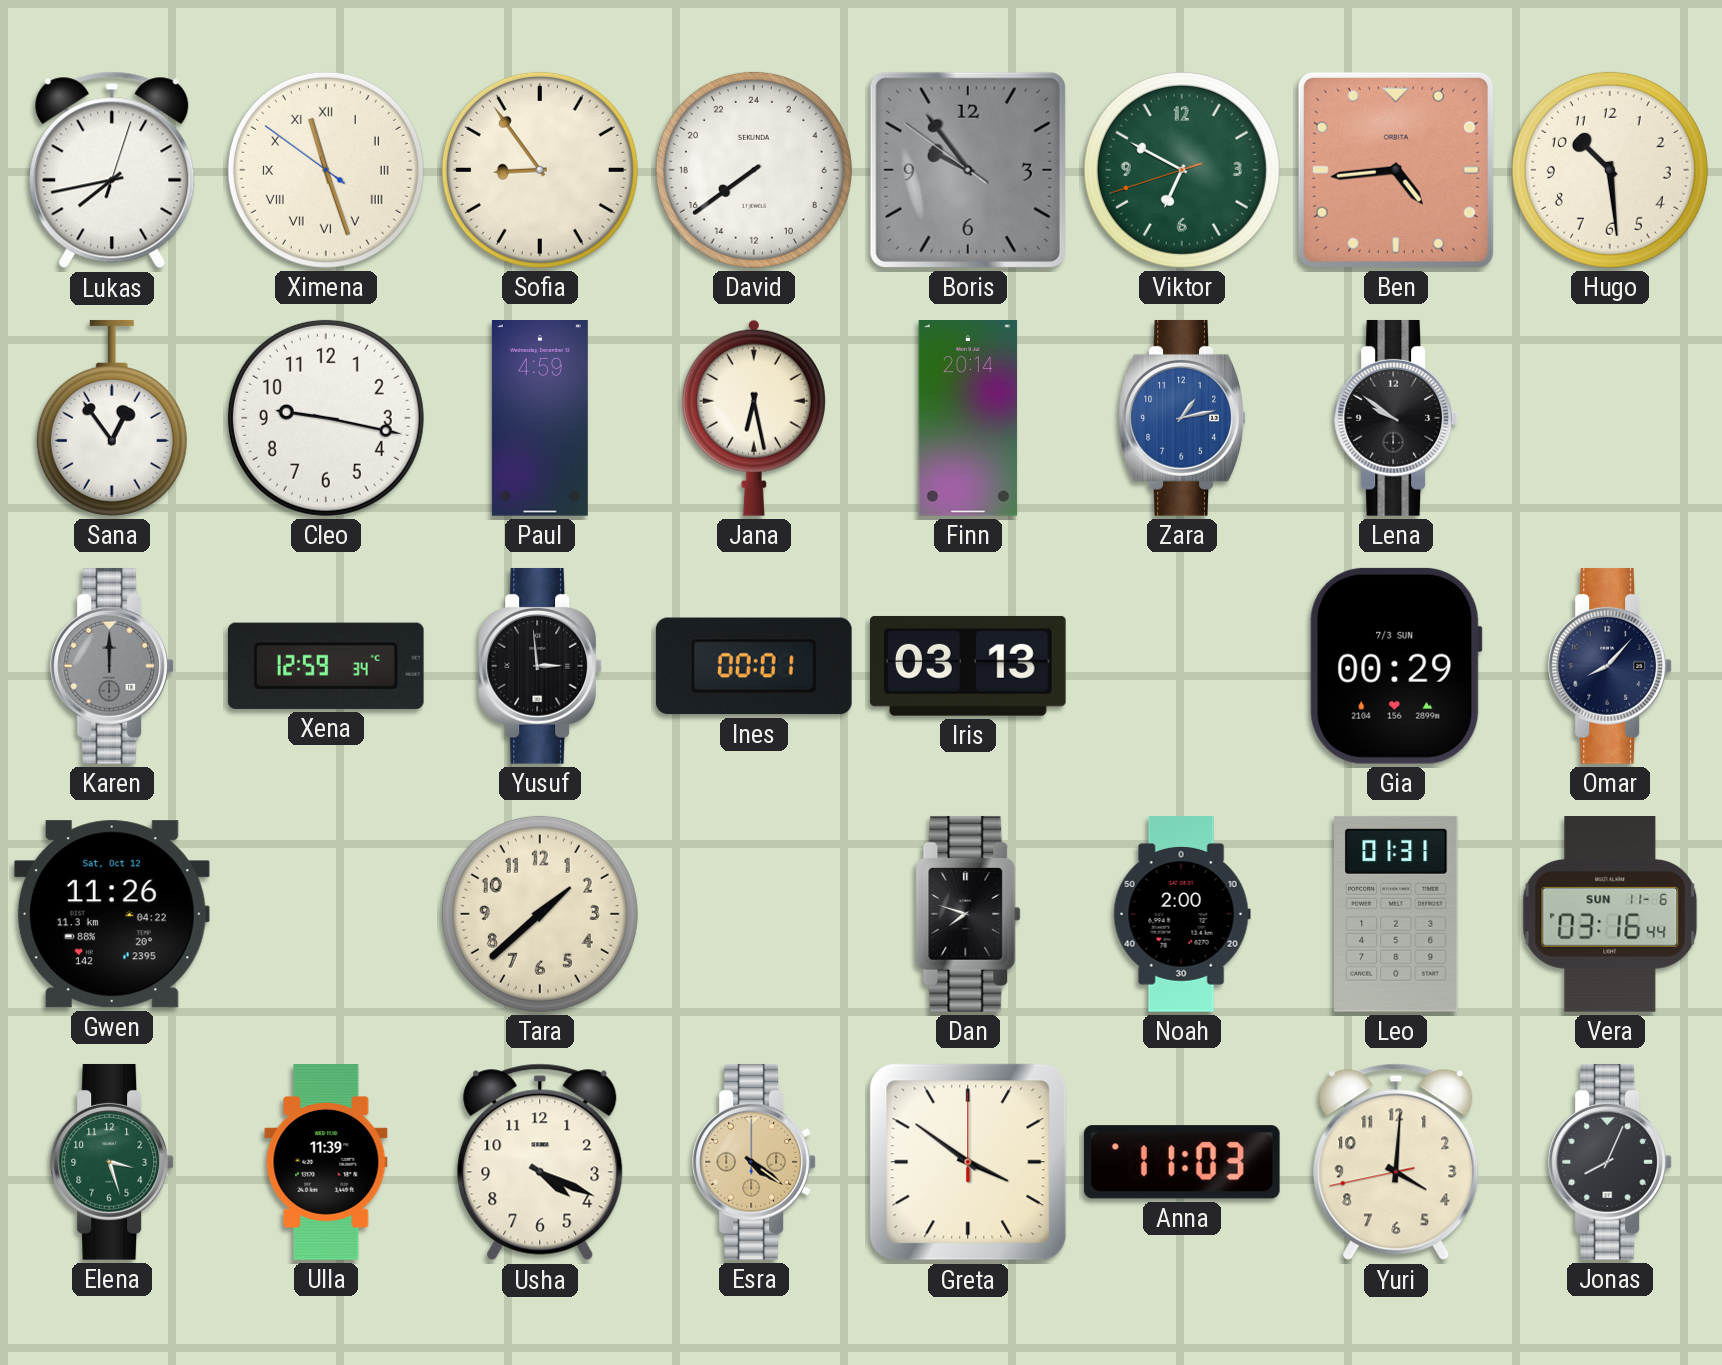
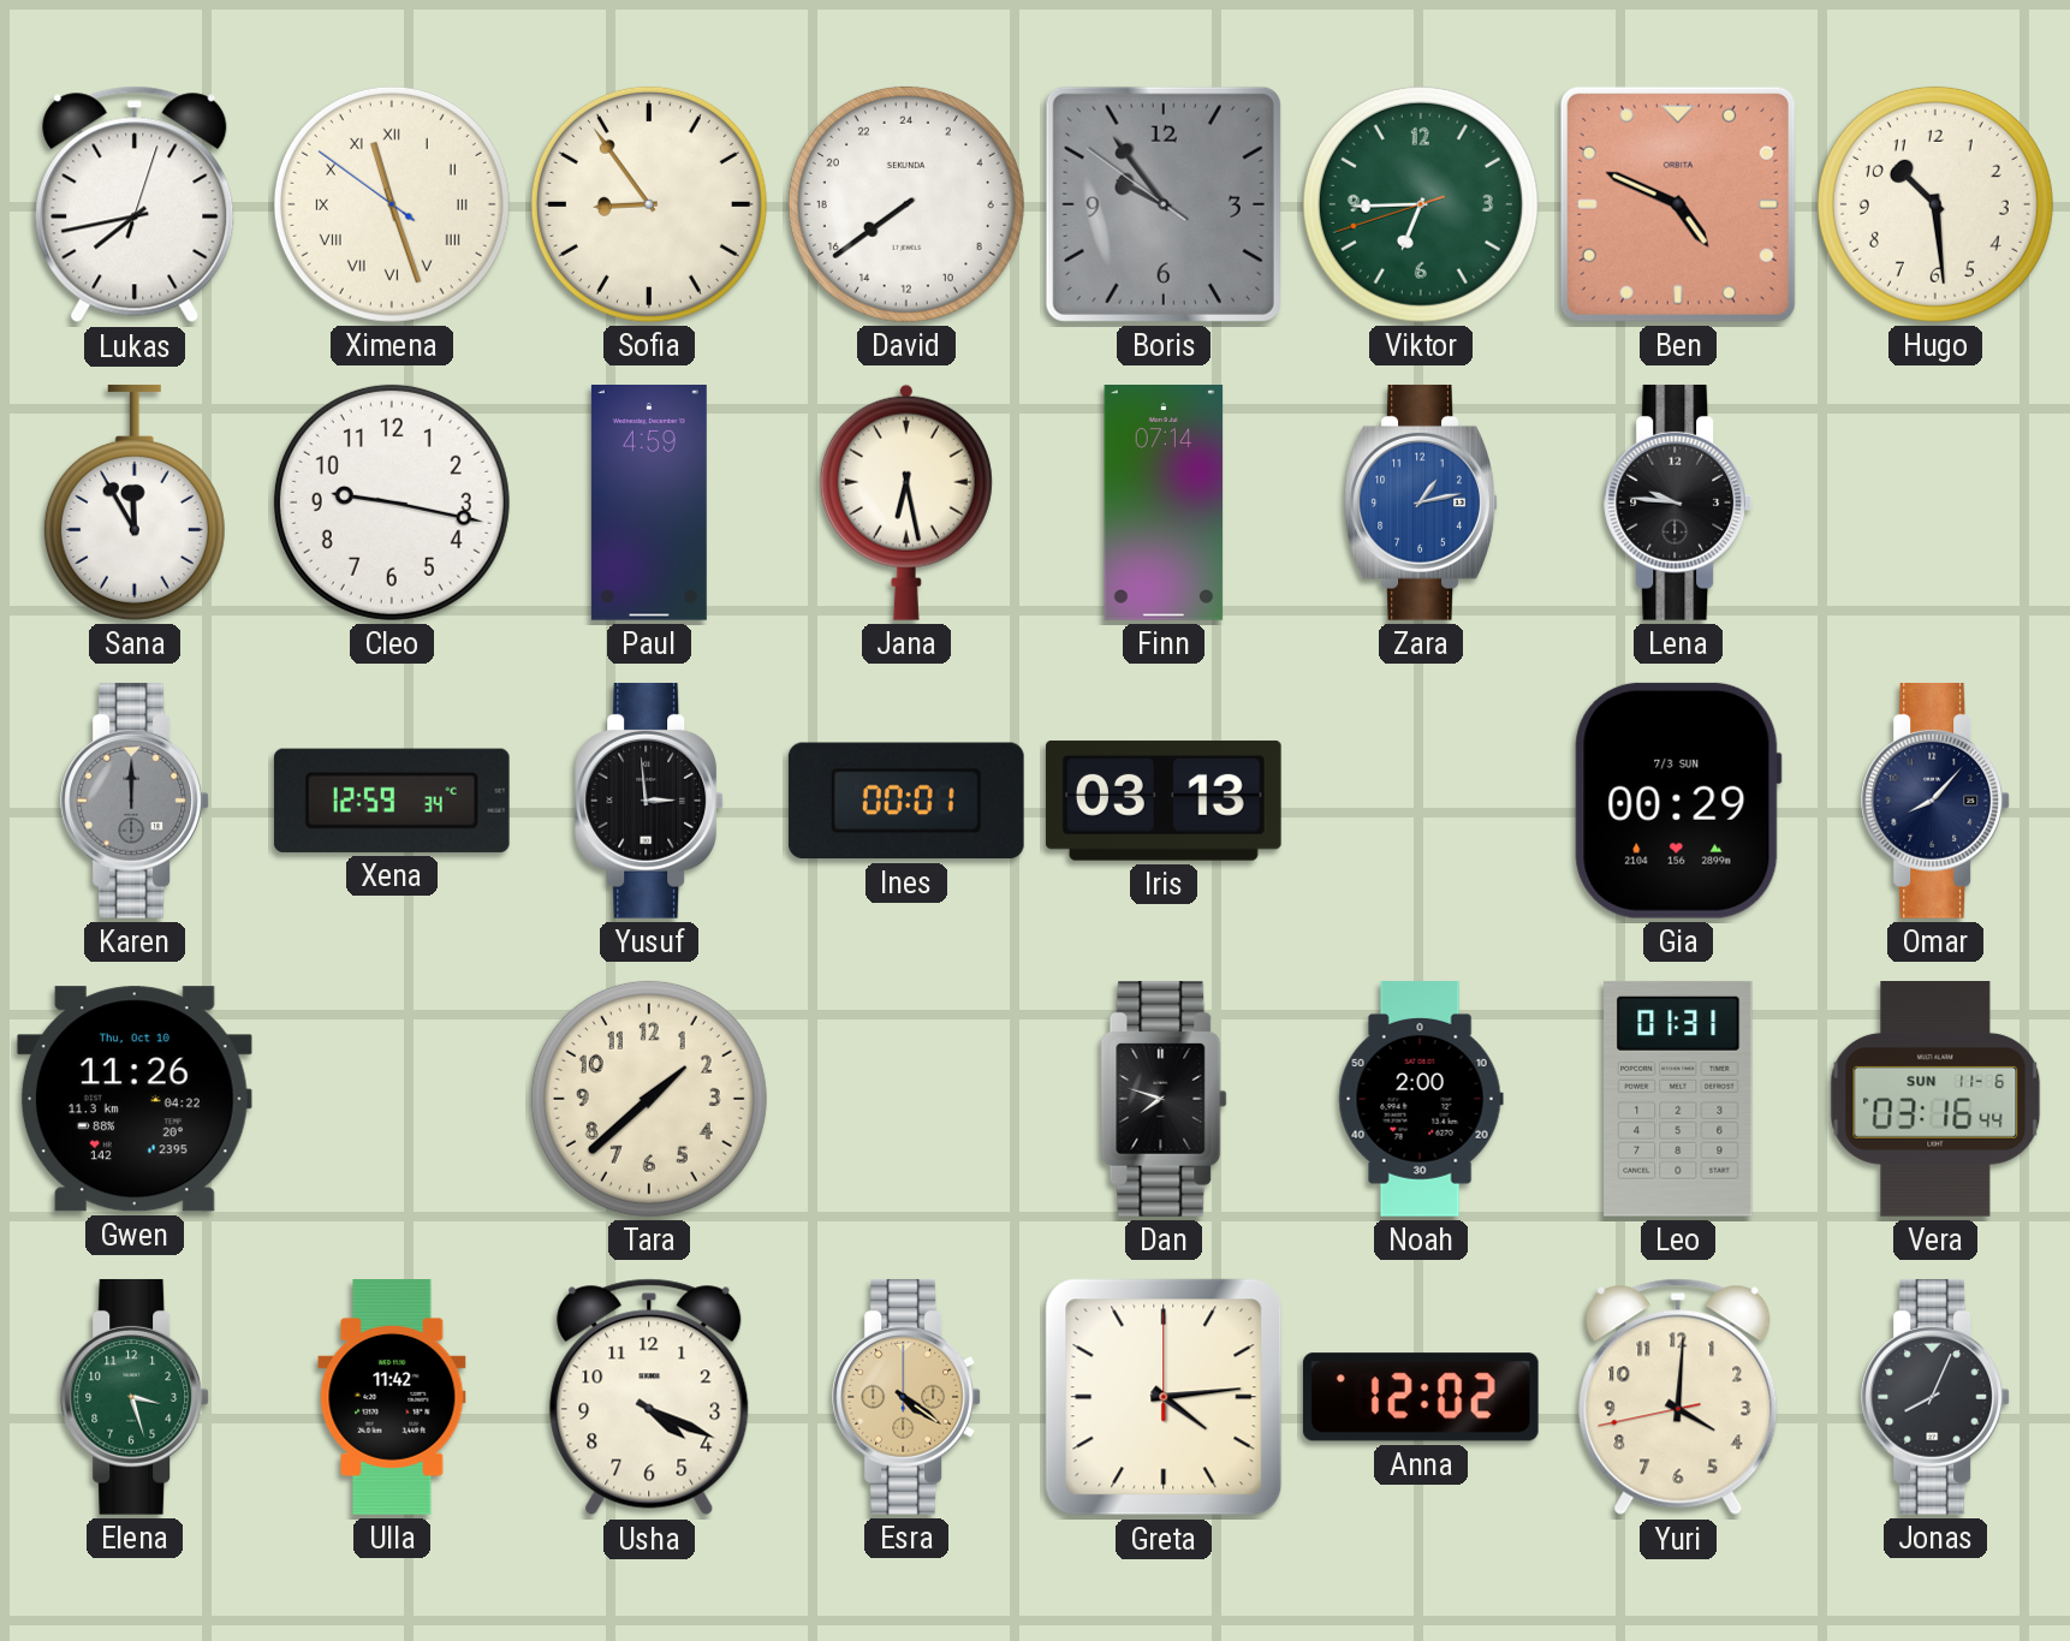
Viktor: 6:49 -> 6:44 (1421, 204)
Ben: 4:44 -> 4:49 (1678, 204)
Sana: 12:54 -> 11:55 (135, 503)
Finn: 20:14 -> 07:14 (1164, 504)
Lena: 9:51 -> 9:46 (1679, 503)
Gwen date: Sat, Oct 12 -> Thu, Oct 10 (135, 1099)
Ulla: 11:39 -> 11:42 (392, 1397)
Greta: 3:51 -> 4:14 (1164, 1397)
Anna: 11:03 -> 12:02 (1421, 1397)
